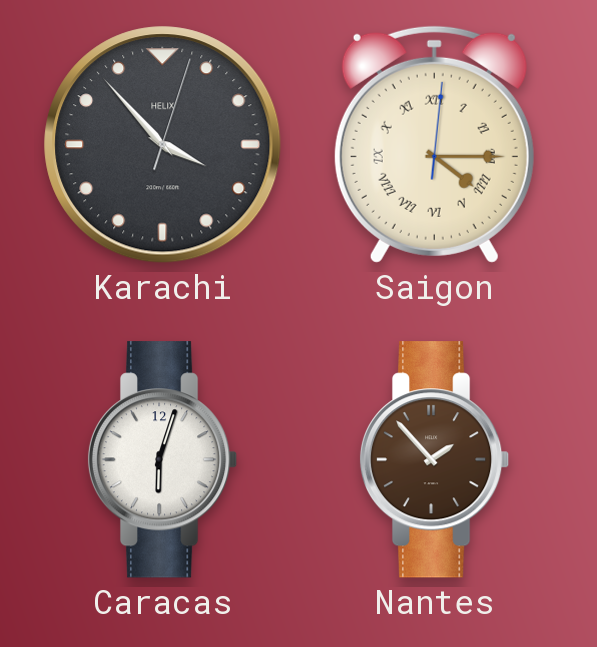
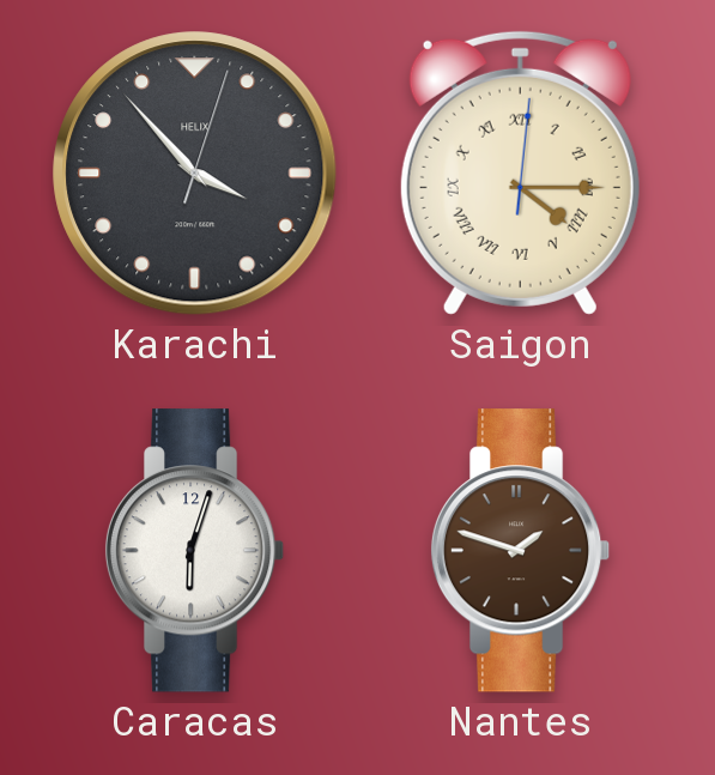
Nantes: 1:53 -> 1:48 (521, 551)
